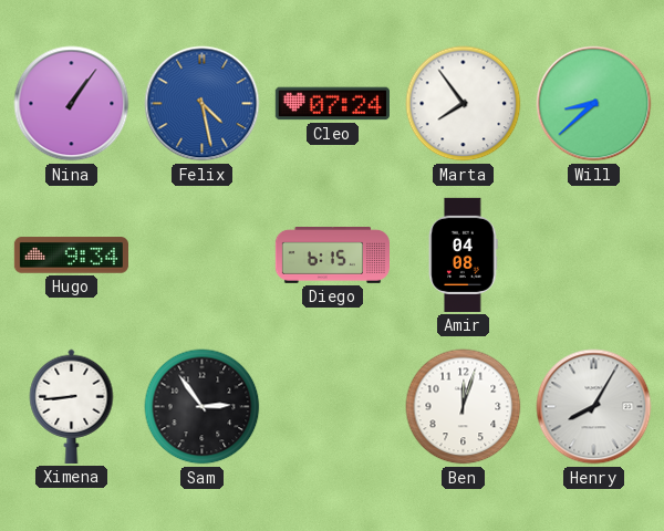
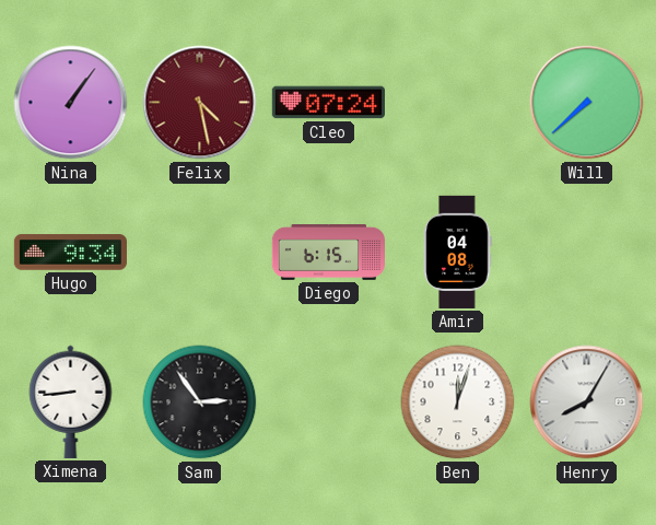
Felix dial: blue -> burgundy (200, 103)
Marta: 7:54 -> none (464, 104)
Will: 8:38 -> 7:38 (587, 103)
